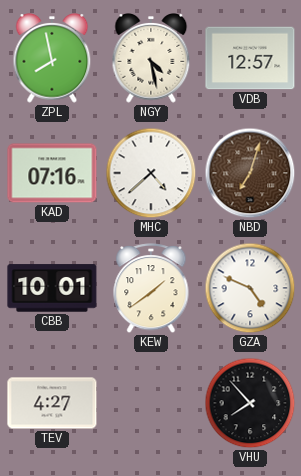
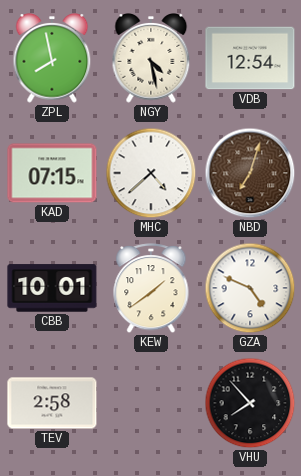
VDB: 12:57 -> 12:54 (250, 58)
KAD: 07:16 -> 07:15 (52, 173)
TEV: 4:27 -> 2:58 (52, 403)
